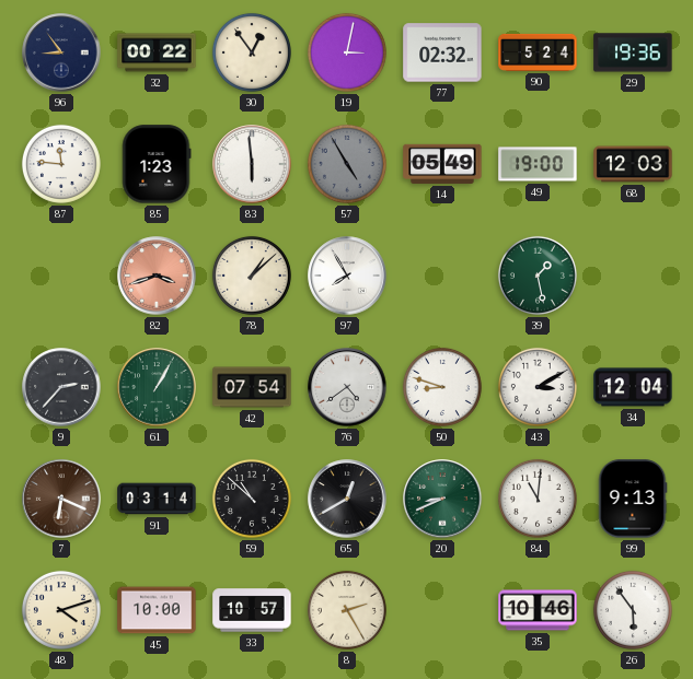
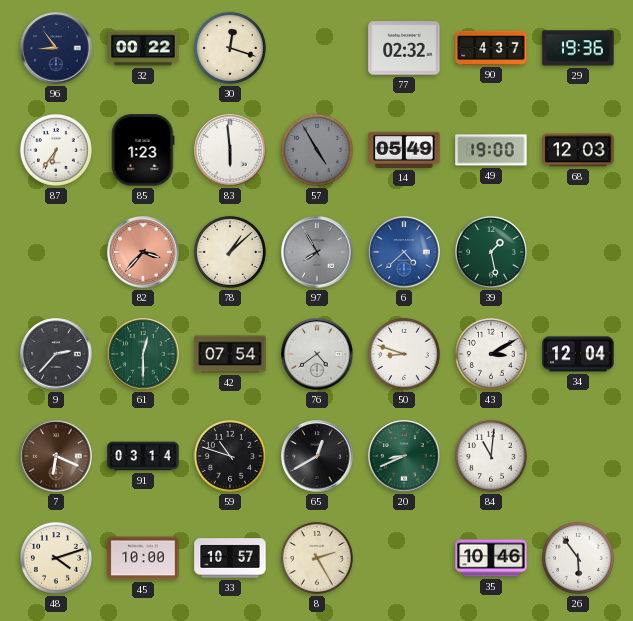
30: 12:54 -> 12:18 (230, 48)
19: 3:02 -> none (347, 52)
90: 5:24 -> 4:37 (491, 48)
87: 11:46 -> 6:36 (56, 150)
82: 3:42 -> 3:37 (143, 252)
97 dial: white -> grey (317, 252)
6: none -> 4:38 (404, 252)
61: 1:05 -> 12:30 (143, 354)
59: 10:52 -> 10:48 (230, 456)
99: 9:13 -> none (633, 499)
